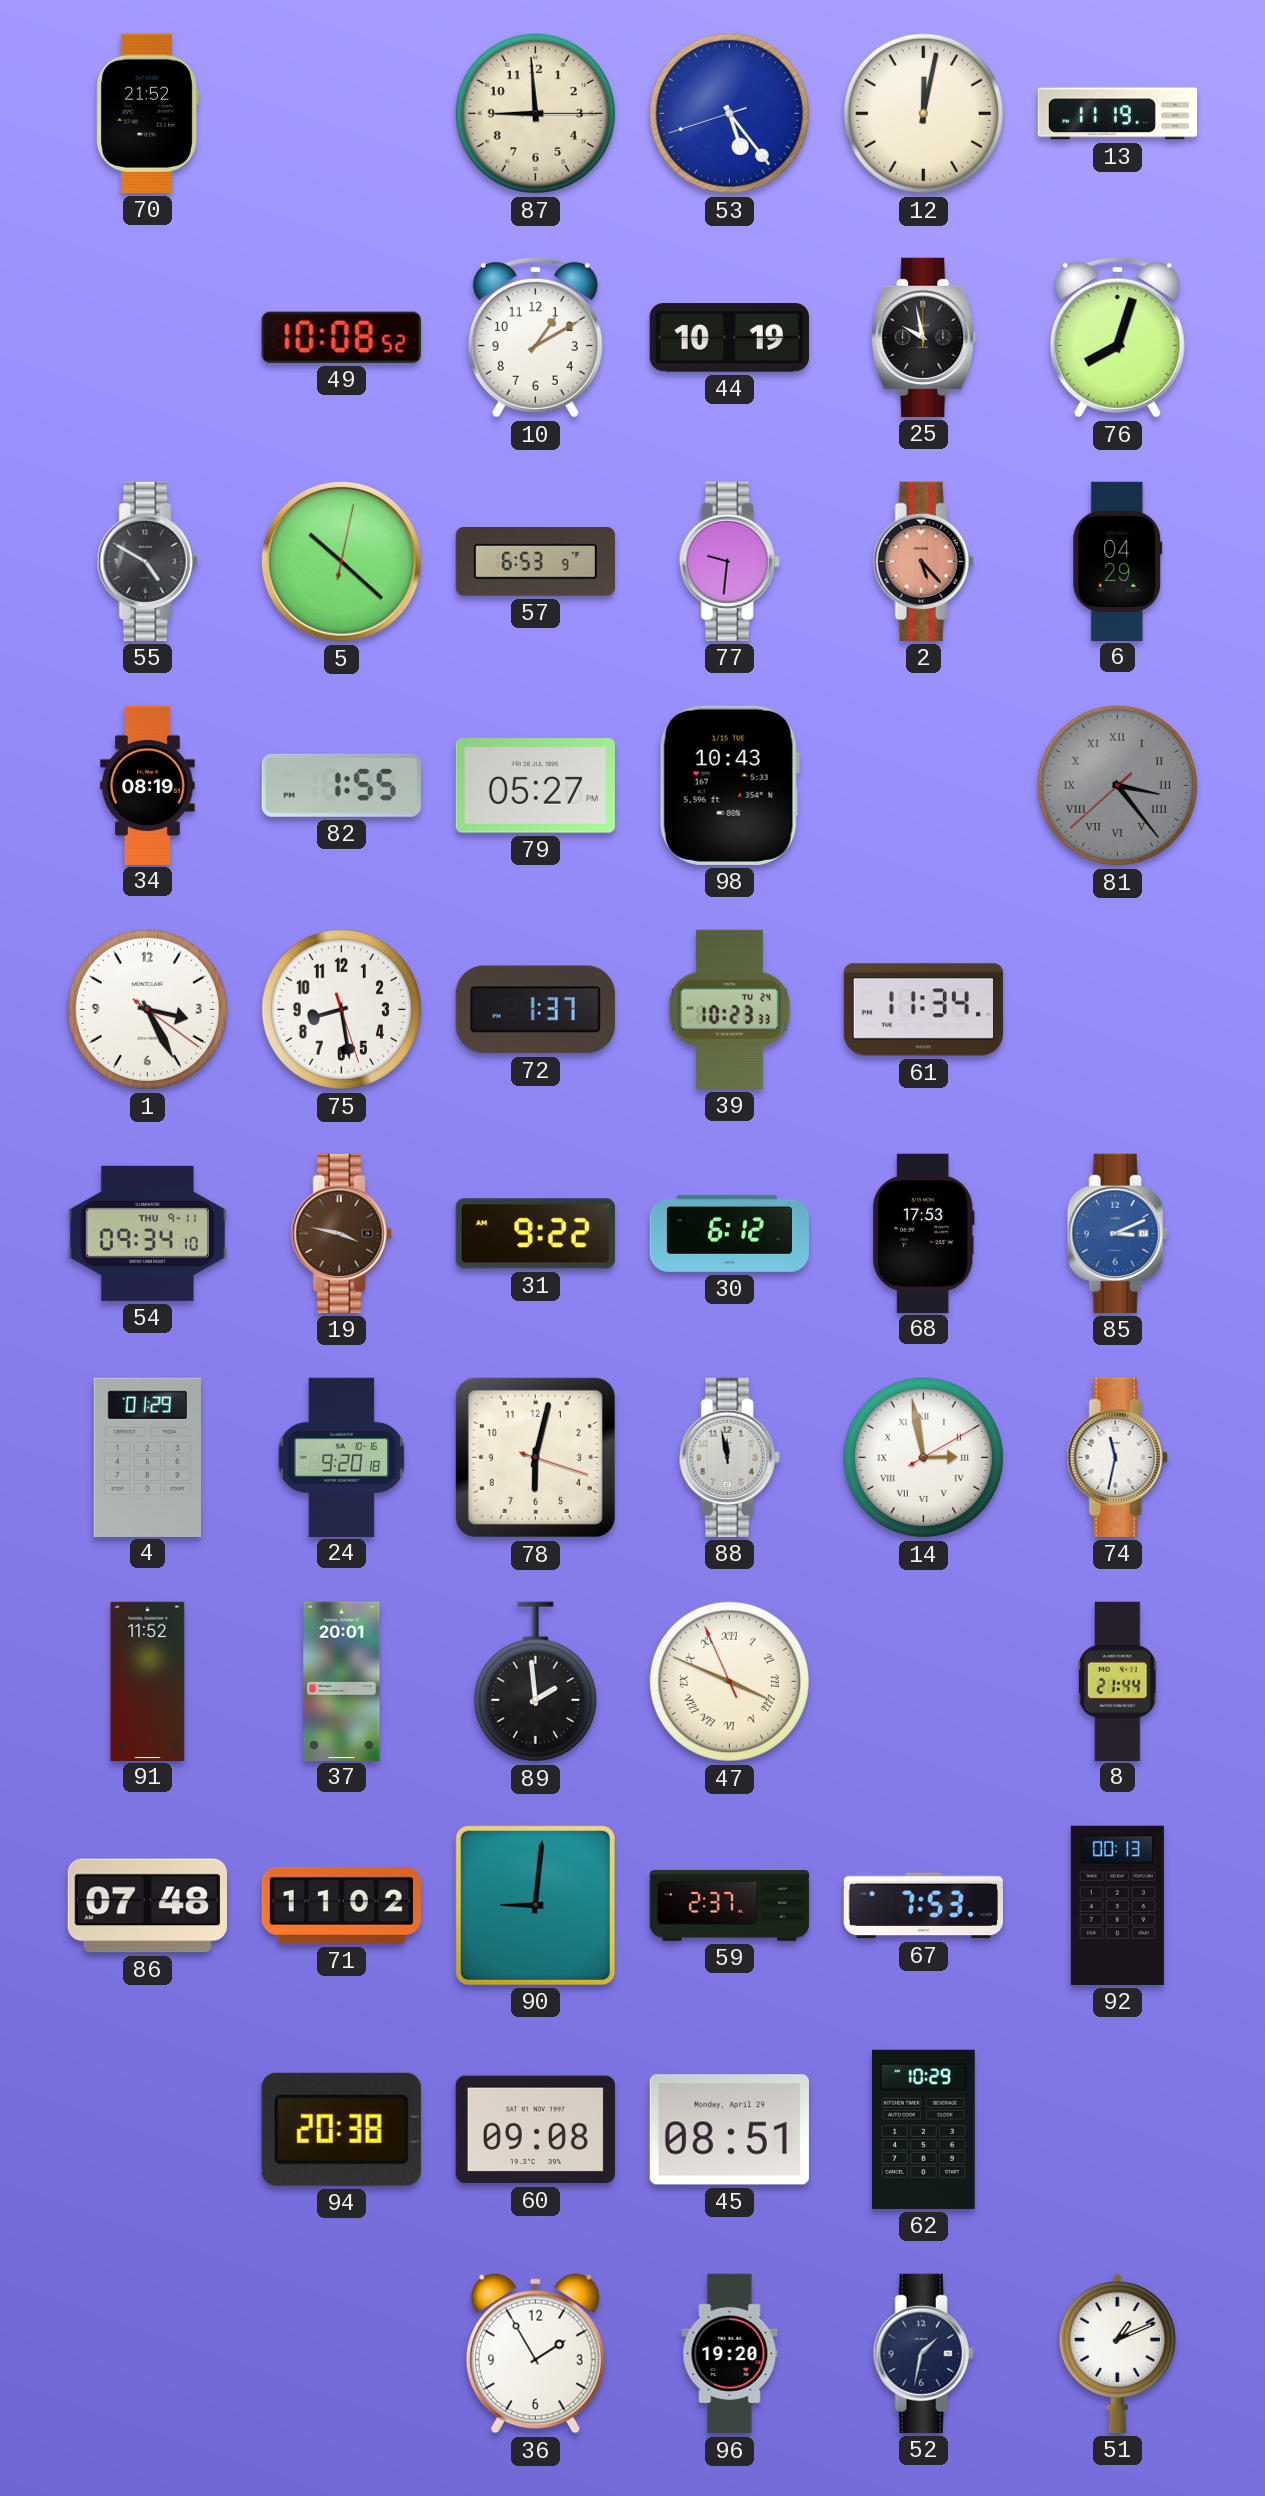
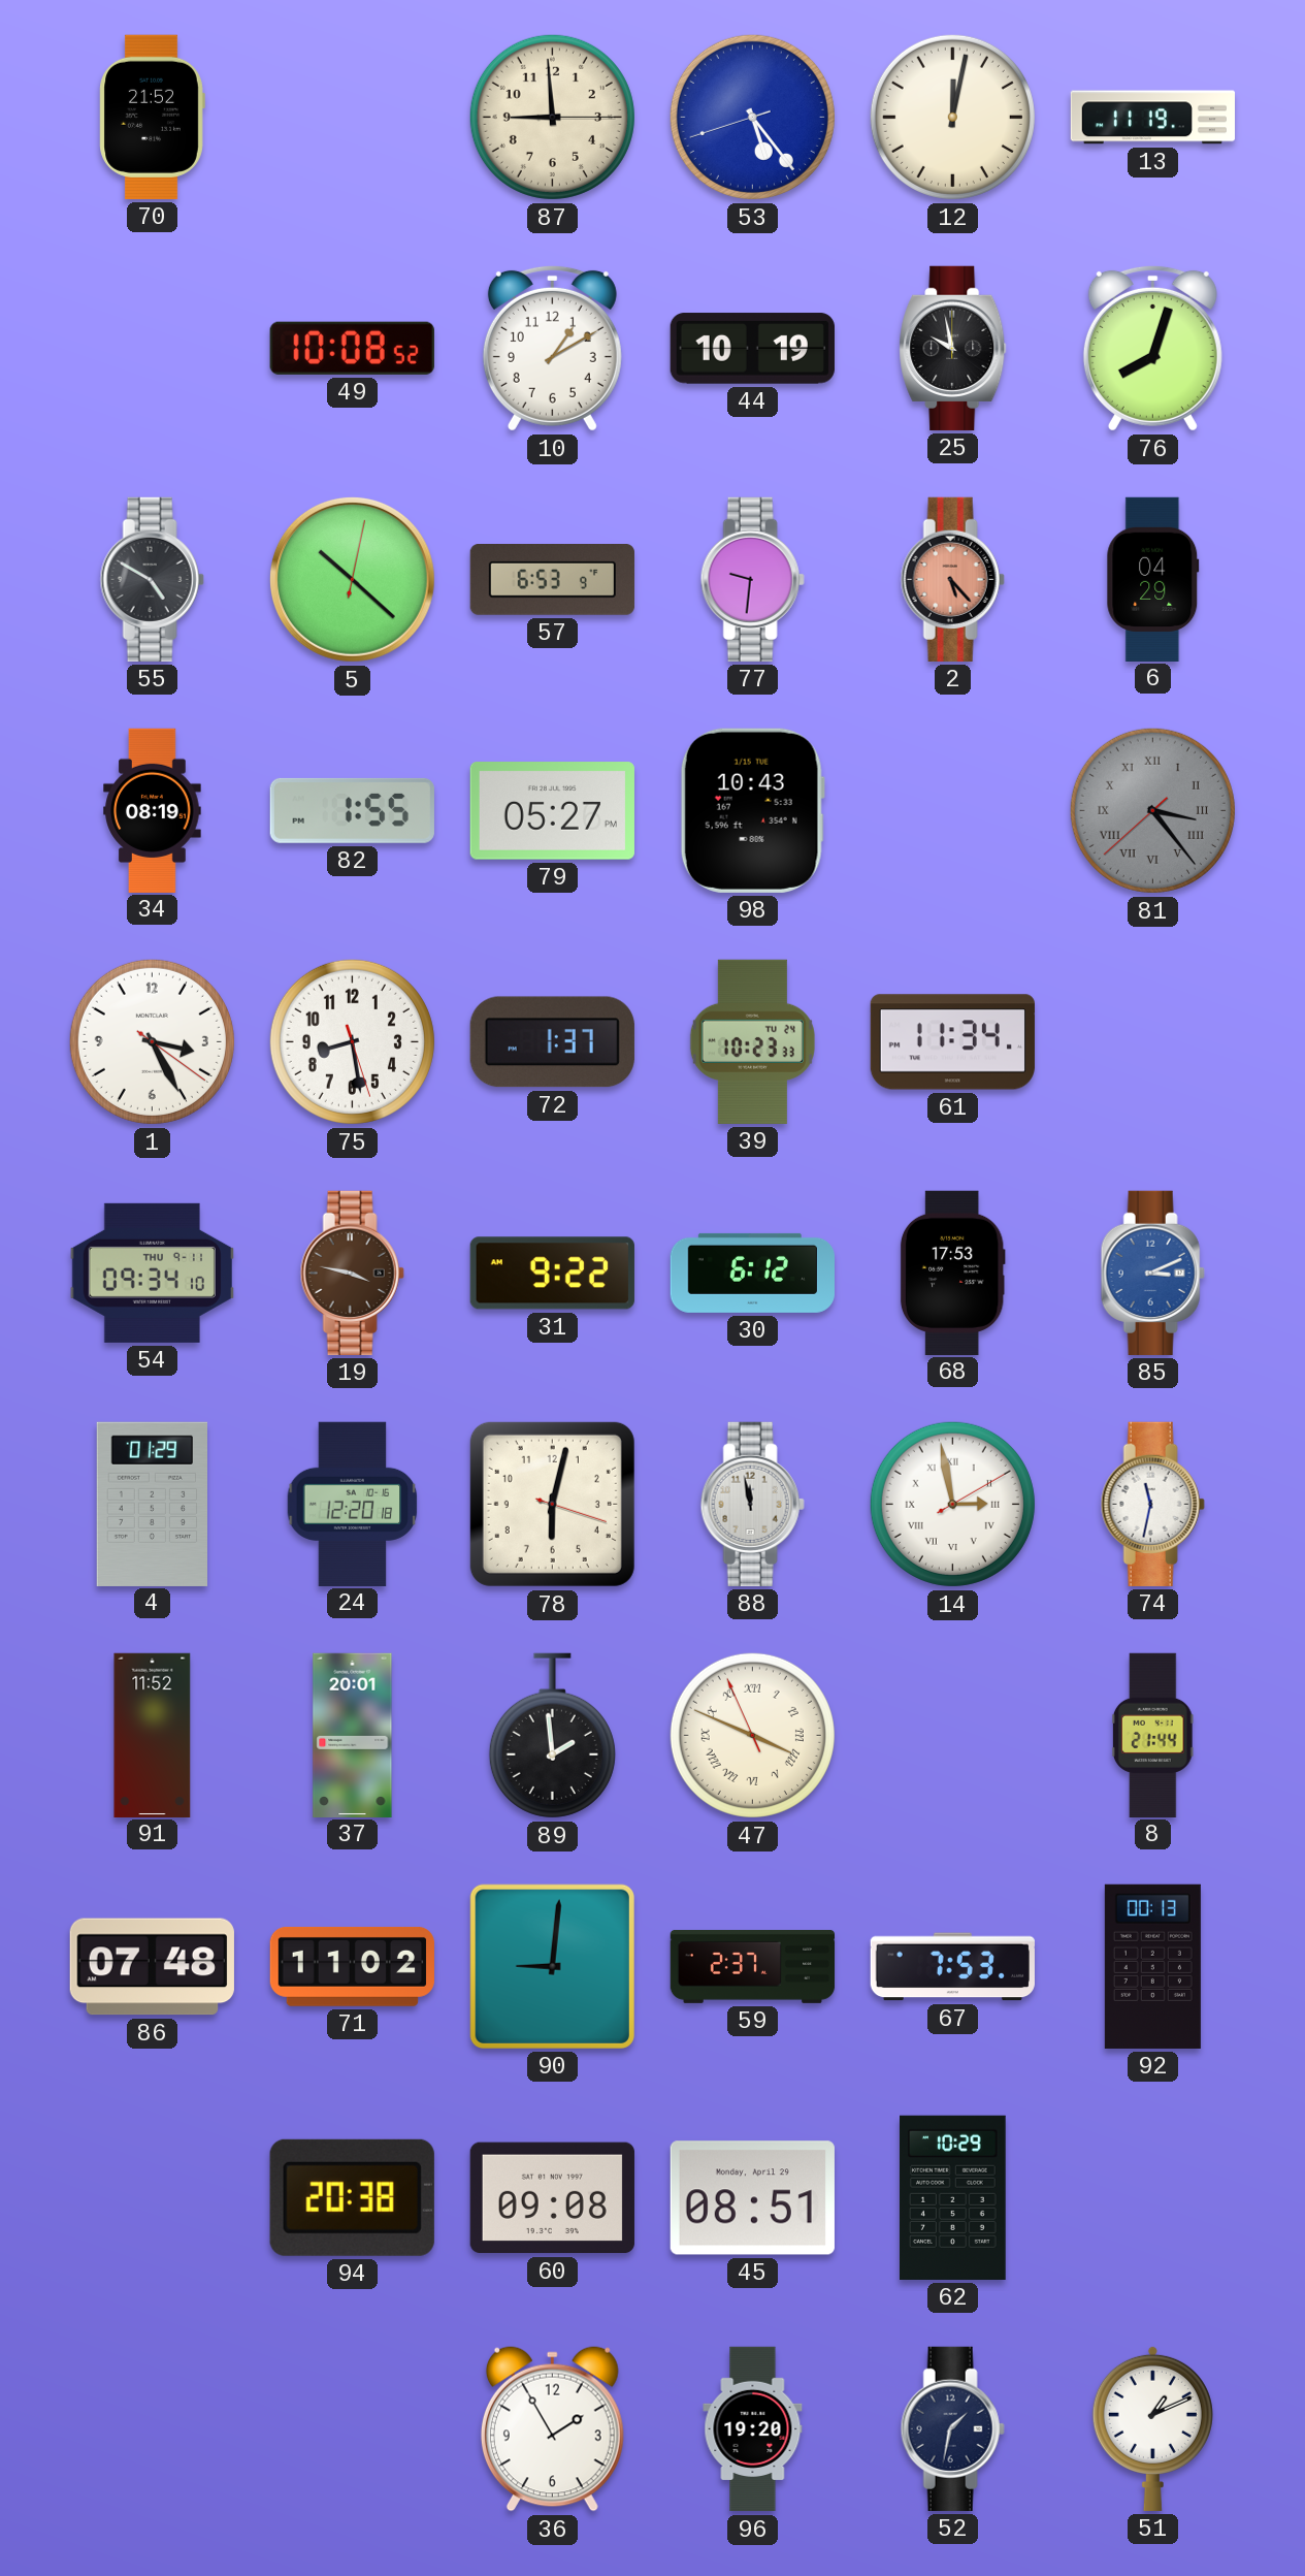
24: 9:20 -> 12:20 (353, 1504)
